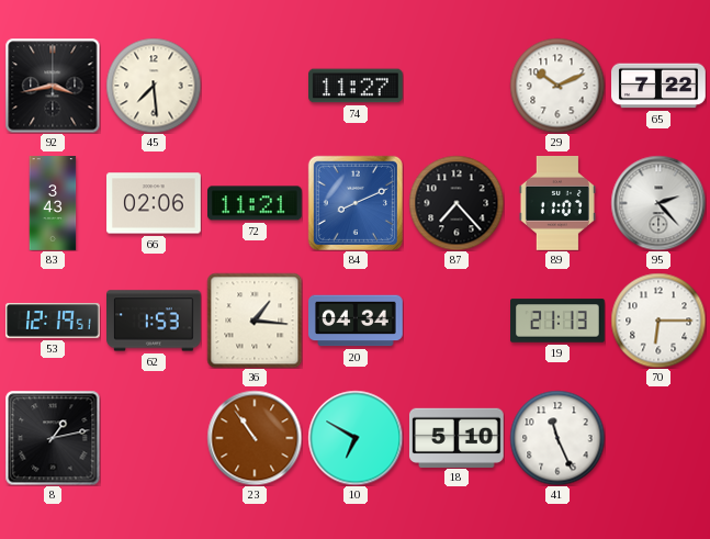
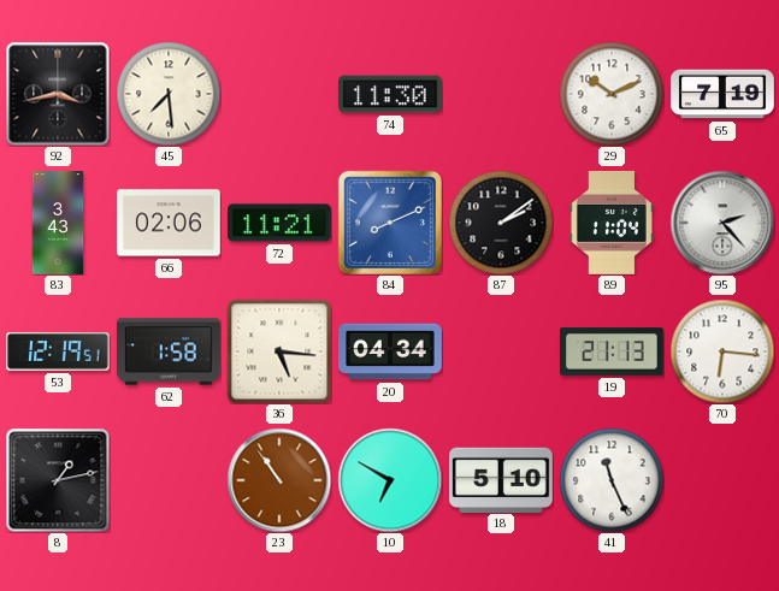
74: 11:27 -> 11:30 (391, 94)
65: 7:22 -> 7:19 (724, 94)
87: 7:23 -> 2:09 (501, 223)
89: 11:07 -> 11:04 (612, 224)
62: 1:53 -> 1:58 (170, 351)
36: 1:16 -> 5:16 (279, 351)
70: 6:15 -> 6:16 (722, 351)
